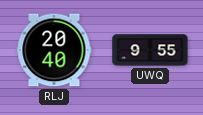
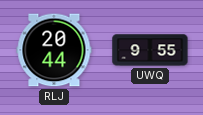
RLJ: 20:40 -> 20:44 (54, 50)
